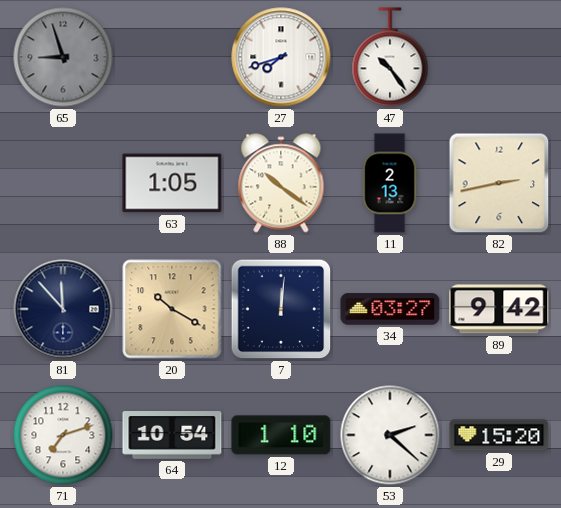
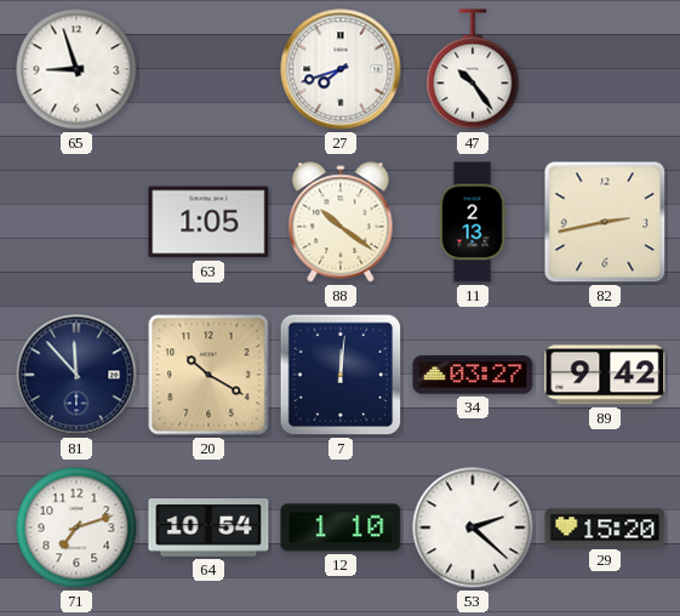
65 dial: grey -> white (76, 69)
